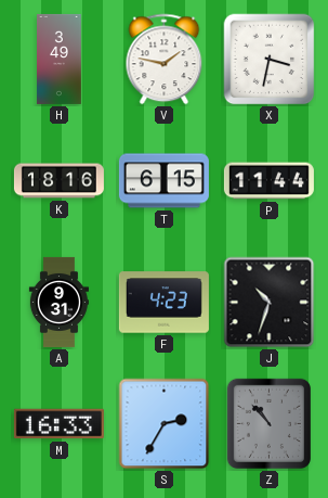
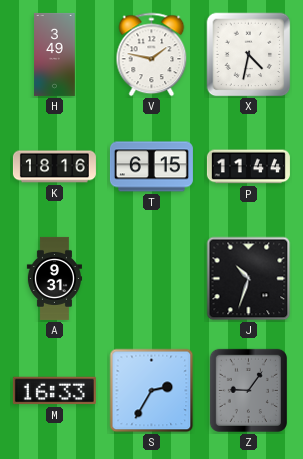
X: 3:32 -> 4:32 (249, 55)
F: 4:23 -> none (163, 303)
Z: 10:53 -> 9:06 (248, 390)
